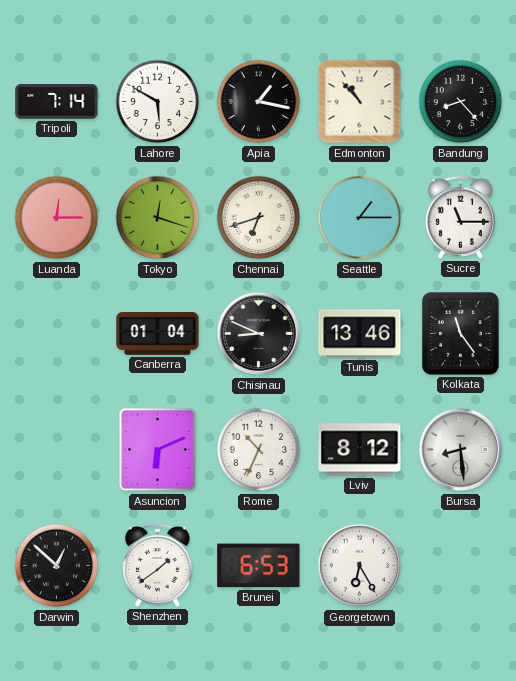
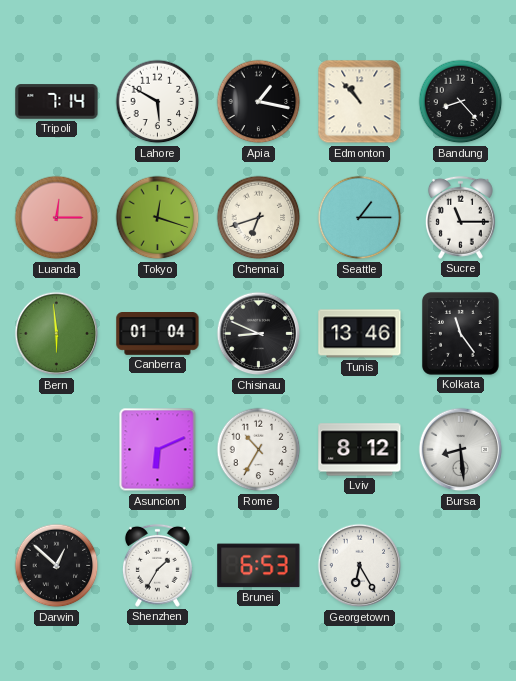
Bern: none -> 5:59 (57, 334)
Rome: 10:34 -> 10:35 (259, 450)
Shenzhen: 1:39 -> 1:35 (157, 565)
